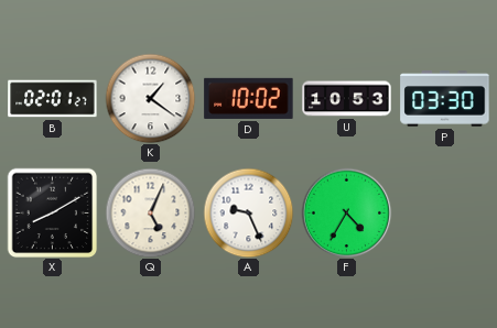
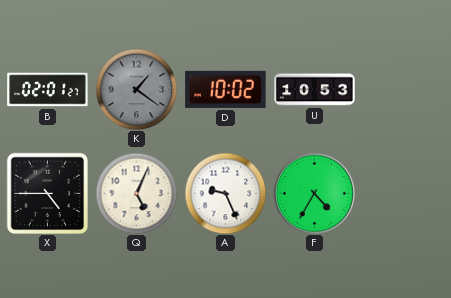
K dial: white -> grey (136, 89)
P: 03:30 -> none (445, 99)
X: 8:10 -> 4:45 (47, 193)
